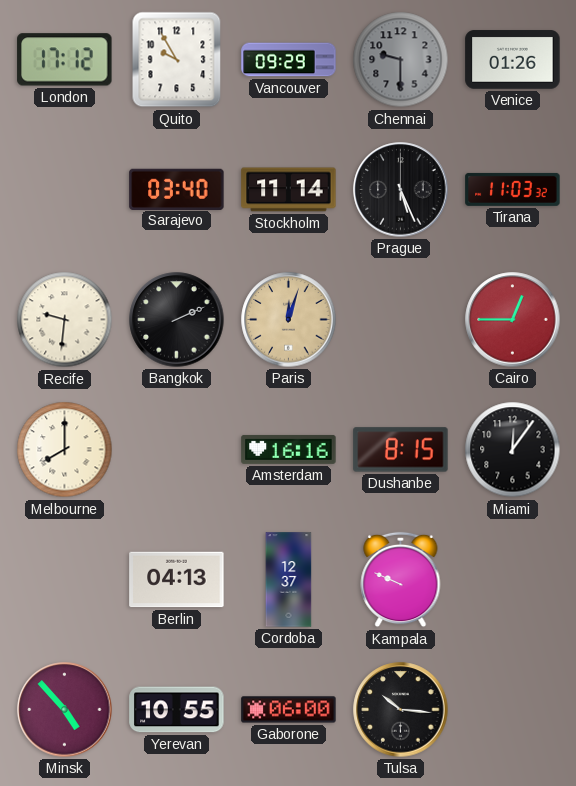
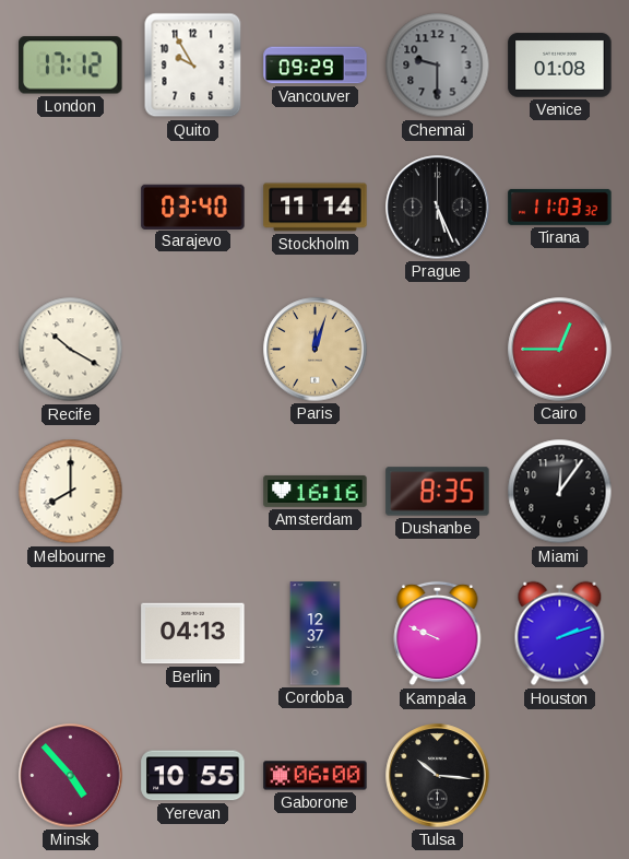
Venice: 01:26 -> 01:08 (560, 66)
Recife: 9:31 -> 10:20 (71, 350)
Bangkok: 2:11 -> none (177, 320)
Dushanbe: 8:15 -> 8:35 (438, 492)
Houston: none -> 2:12 (560, 634)
